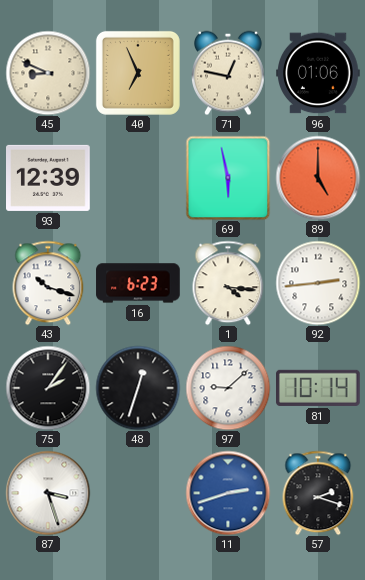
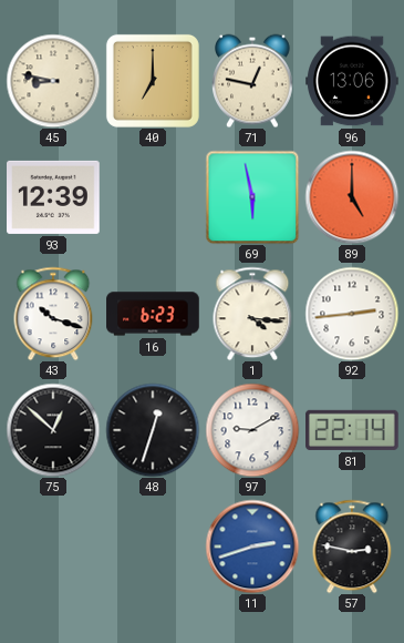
45: 8:49 -> 8:47 (53, 81)
40: 6:56 -> 7:00 (153, 81)
96: 01:06 -> 13:06 (352, 81)
75: 2:06 -> 12:52 (53, 430)
97: 9:08 -> 9:10 (252, 430)
81: 10:14 -> 22:14 (353, 430)
87: 3:27 -> none (48, 493)
57: 2:18 -> 2:47 (352, 547)
